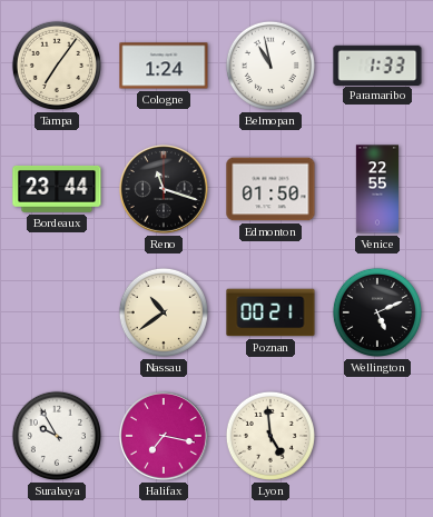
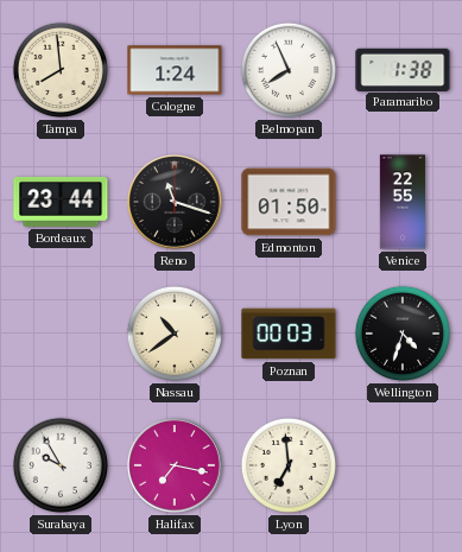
Tampa: 7:06 -> 7:59 (61, 70)
Belmopan: 10:58 -> 7:56 (289, 70)
Paramaribo: 1:33 -> 1:38 (403, 69)
Poznan: 00:21 -> 00:03 (289, 334)
Wellington: 5:11 -> 4:33 (403, 334)
Lyon: 4:59 -> 6:59 (289, 465)
